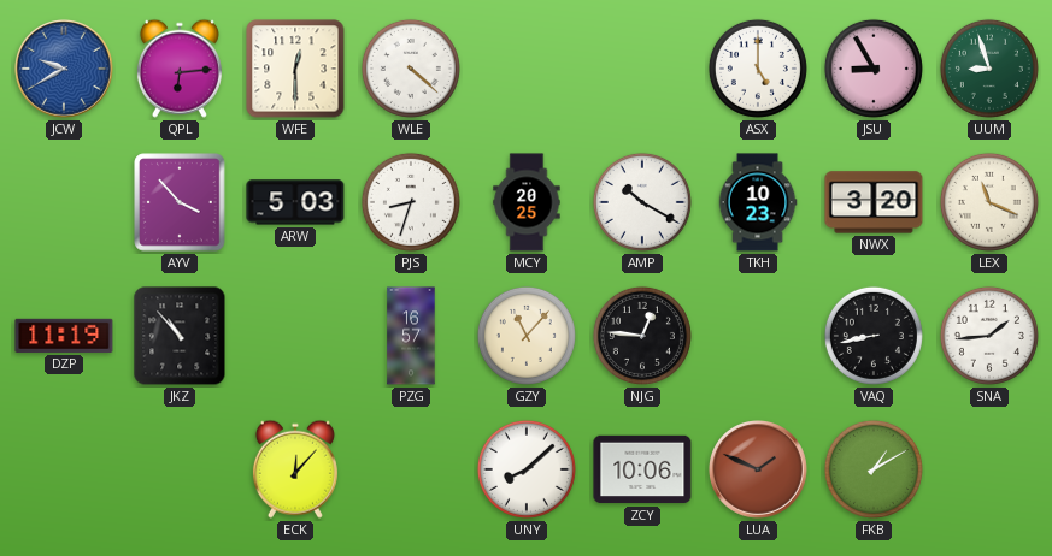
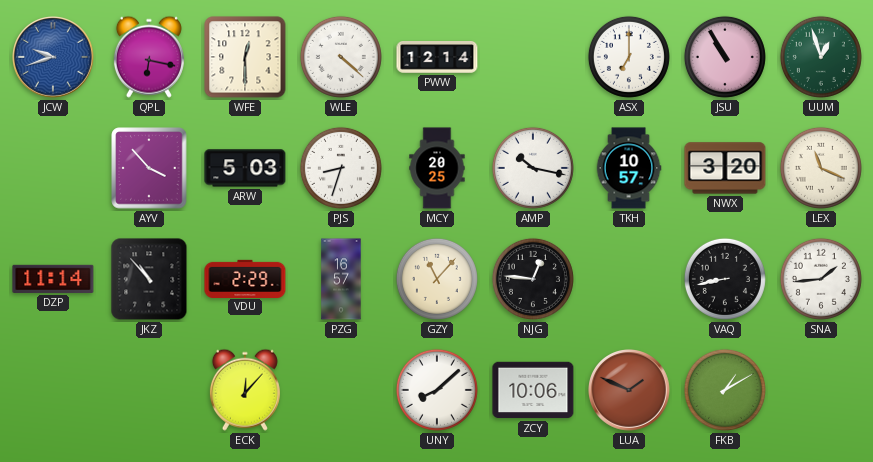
JCW: 9:40 -> 9:42 (54, 58)
QPL: 6:14 -> 6:17 (149, 57)
PWW: none -> 12:14 (437, 57)
ASX: 5:00 -> 7:00 (629, 57)
JSU: 8:55 -> 10:55 (725, 57)
UUM: 8:57 -> 12:57 (821, 57)
AMP: 10:20 -> 10:17 (533, 168)
TKH: 10:23 -> 10:57 (629, 168)
DZP: 11:19 -> 11:14 (53, 279)
VDU: none -> 2:29 (245, 278)
